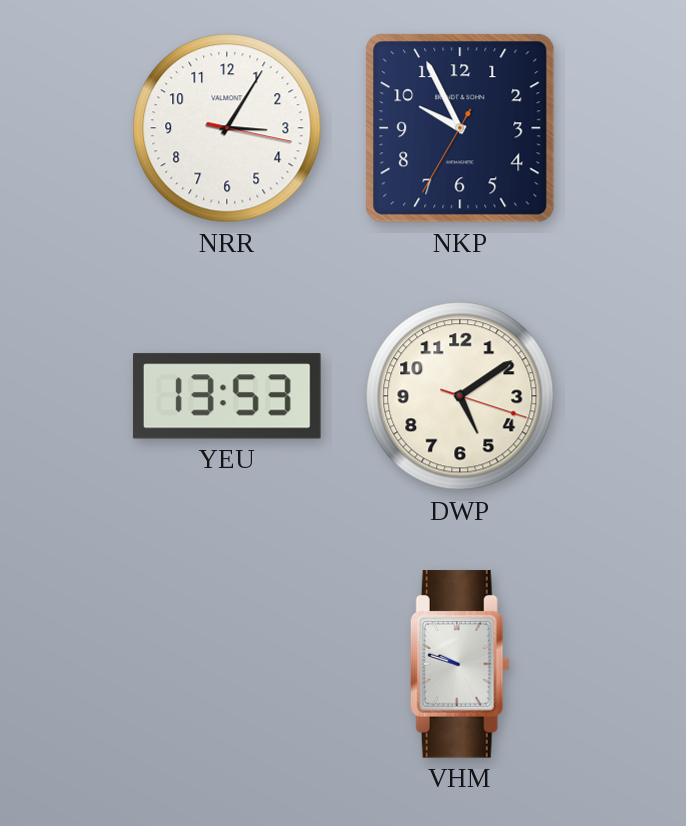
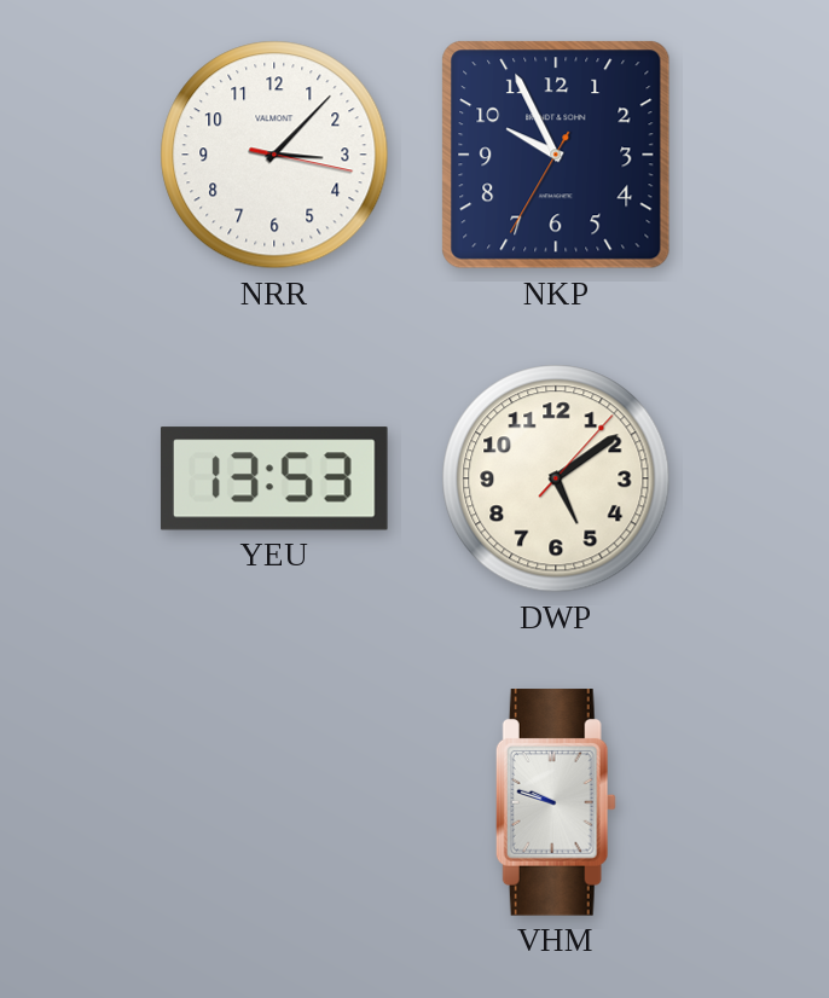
NRR: 3:05 -> 3:07 (274, 155)
DWP: 5:09:18 -> 5:09:07 (556, 478)
